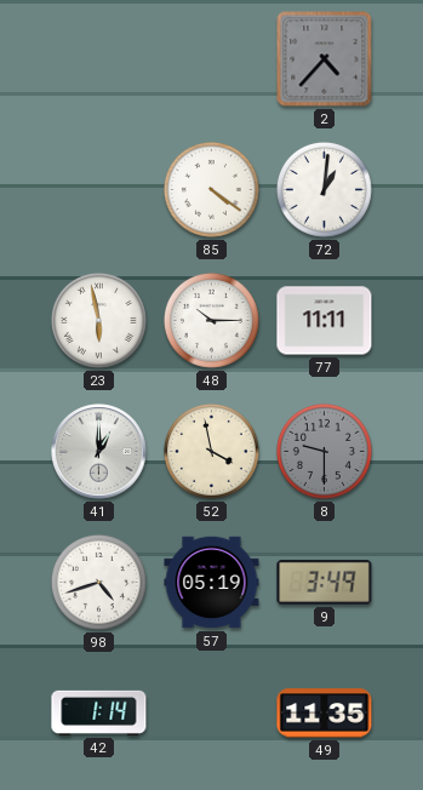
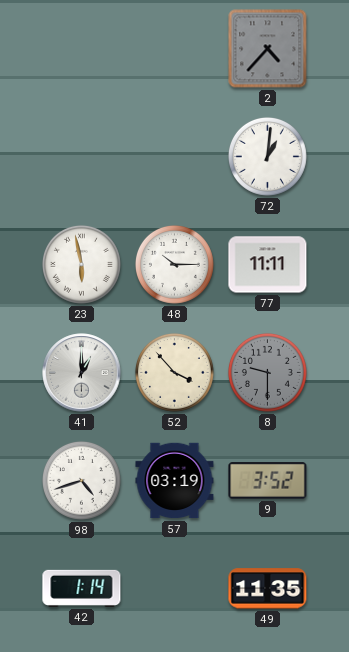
85: 4:21 -> none (211, 189)
52: 3:58 -> 3:53 (174, 372)
57: 05:19 -> 03:19 (175, 481)
9: 3:49 -> 3:52 (268, 481)
